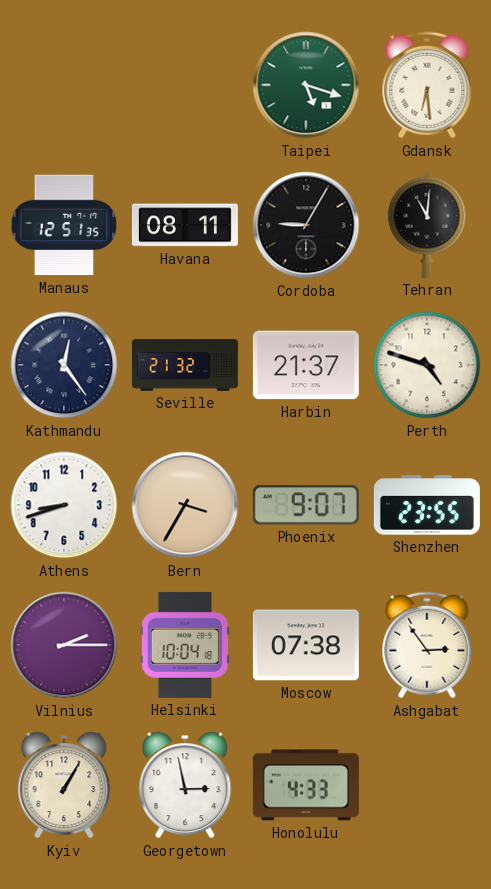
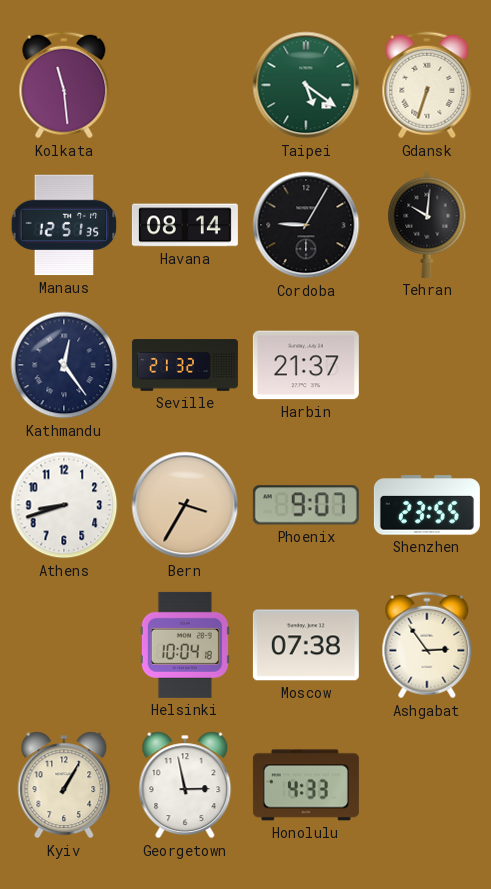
Kolkata: none -> 11:29 (64, 85)
Taipei: 5:18 -> 5:21 (306, 85)
Gdansk: 6:29 -> 6:33 (427, 85)
Havana: 08:11 -> 08:14 (185, 225)
Tehran: 11:01 -> 10:01 (427, 225)
Perth: 4:48 -> none (427, 365)
Vilnius: 2:15 -> none (64, 645)
